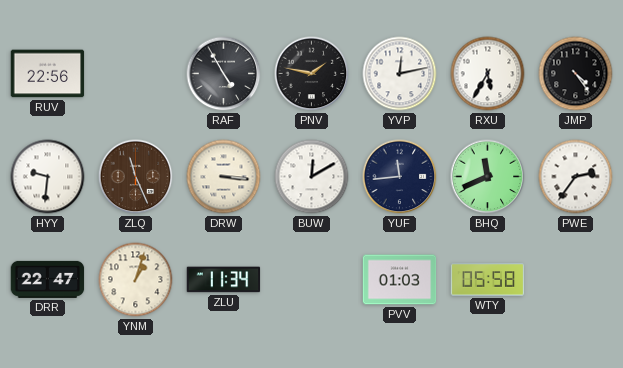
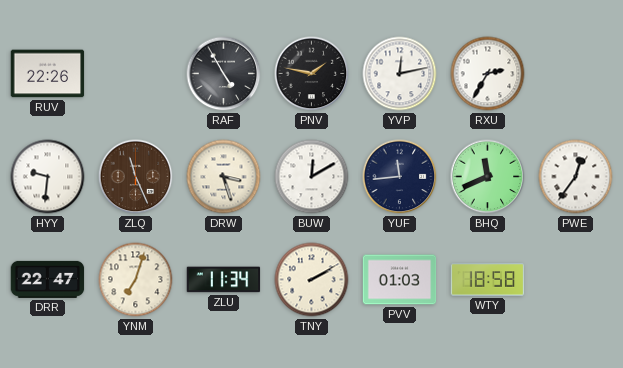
RUV: 22:56 -> 22:26 (48, 74)
RXU: 5:35 -> 2:35 (488, 74)
JMP: 4:24 -> none (576, 74)
DRW: 3:16 -> 3:27 (224, 177)
PWE: 2:36 -> 12:36 (576, 177)
YNM: 1:03 -> 7:03 (136, 280)
TNY: none -> 2:10 (312, 280)
WTY: 05:58 -> 18:58 (488, 280)
